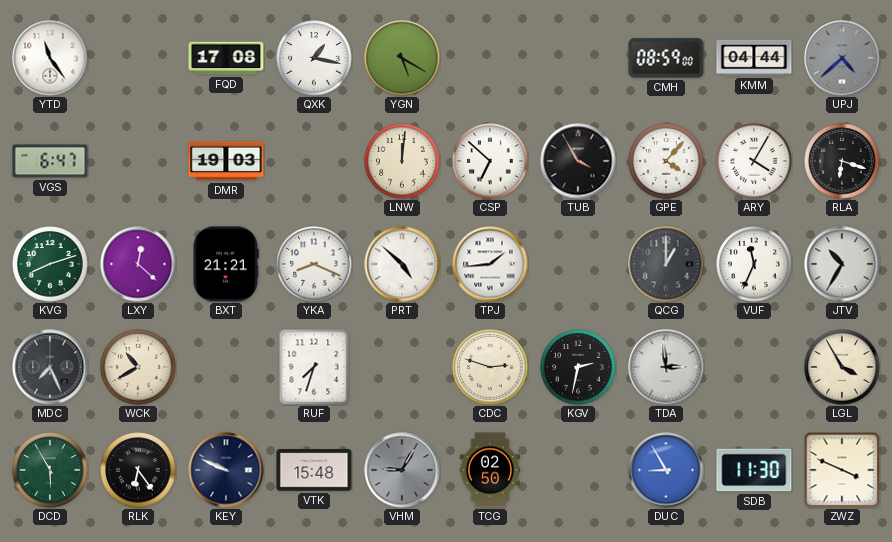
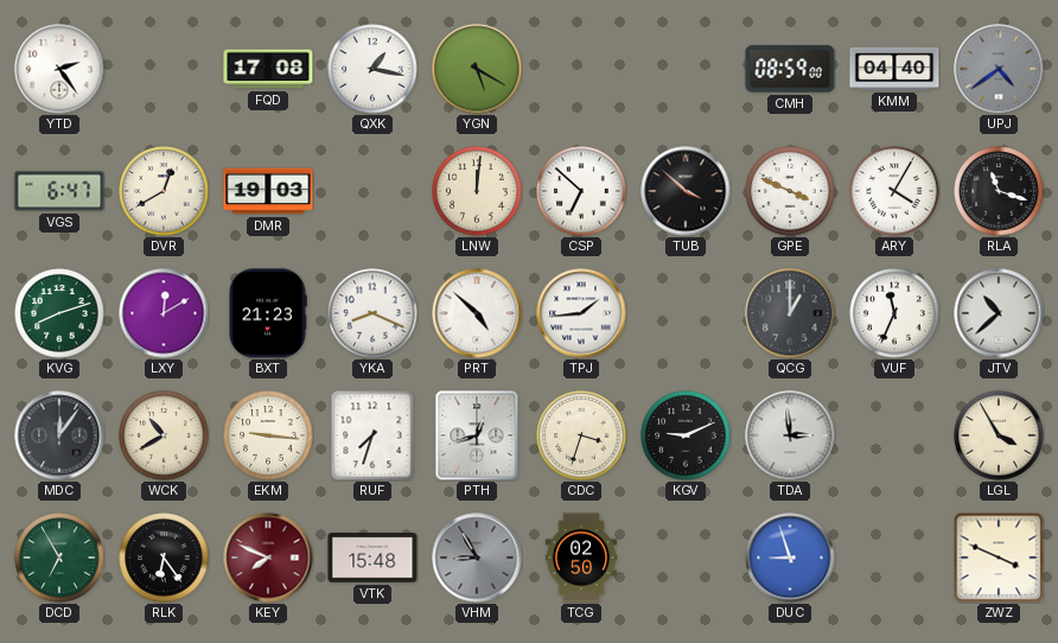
YTD: 11:24 -> 2:24 (59, 69)
KMM: 04:44 -> 04:40 (894, 69)
UPJ: 4:38 -> 4:39 (999, 69)
DVR: none -> 12:40 (164, 191)
TUB: 3:55 -> 3:52 (686, 191)
GPE: 4:07 -> 3:49 (790, 191)
RLA: 6:18 -> 11:18 (999, 191)
LXY: 12:22 -> 12:10 (164, 313)
BXT: 21:21 -> 21:23 (268, 313)
JTV: 10:35 -> 10:38 (999, 313)
MDC: 7:26 -> 12:06 (59, 435)
EKM: none -> 9:16 (268, 435)
PTH: none -> 12:42 (477, 435)
CDC: 2:48 -> 3:33 (581, 435)
KGV: 2:32 -> 9:11 (686, 435)
DCD: 5:55 -> 6:55 (59, 558)
KEY: 9:49 -> 7:49 (268, 558)
KEY dial: navy -> burgundy (268, 558)
VHM: 9:05 -> 8:55 (477, 558)
DUC: 8:55 -> 8:57 (790, 558)
SDB: 11:30 -> none (754, 470)
